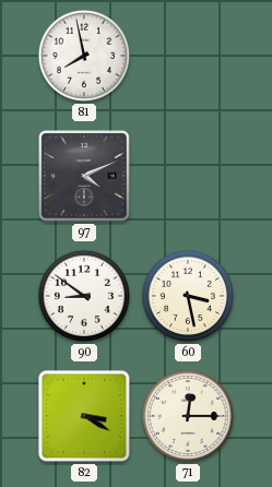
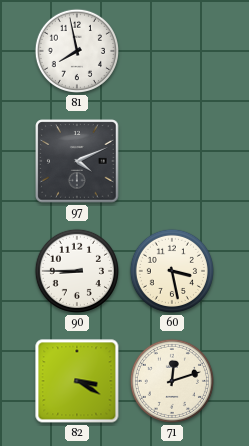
90: 8:51 -> 8:45 (77, 271)
71: 12:15 -> 12:12 (172, 381)
